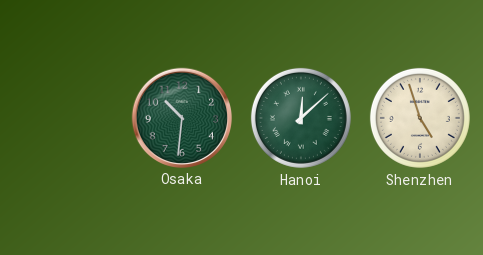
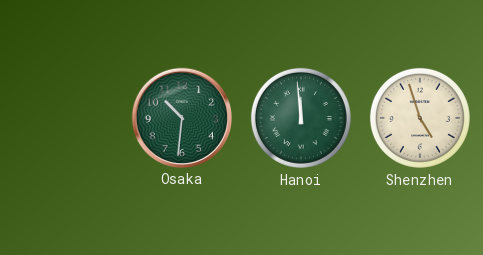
Hanoi: 12:08 -> 11:59 (301, 118)
